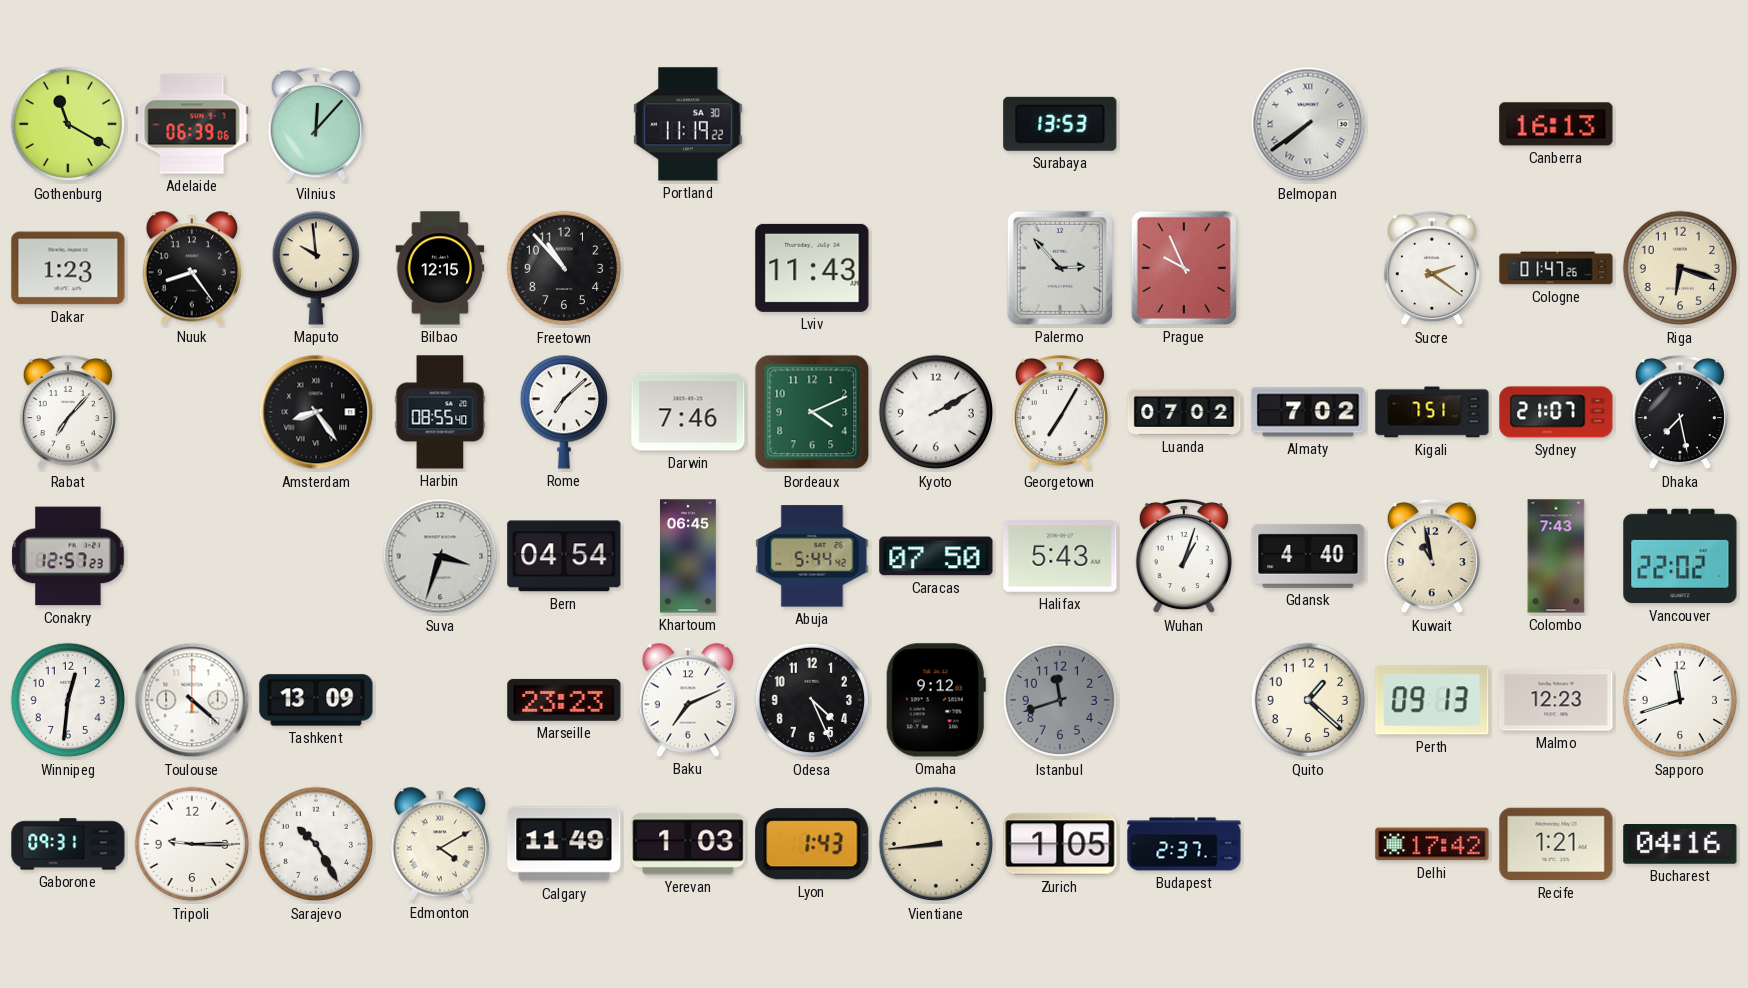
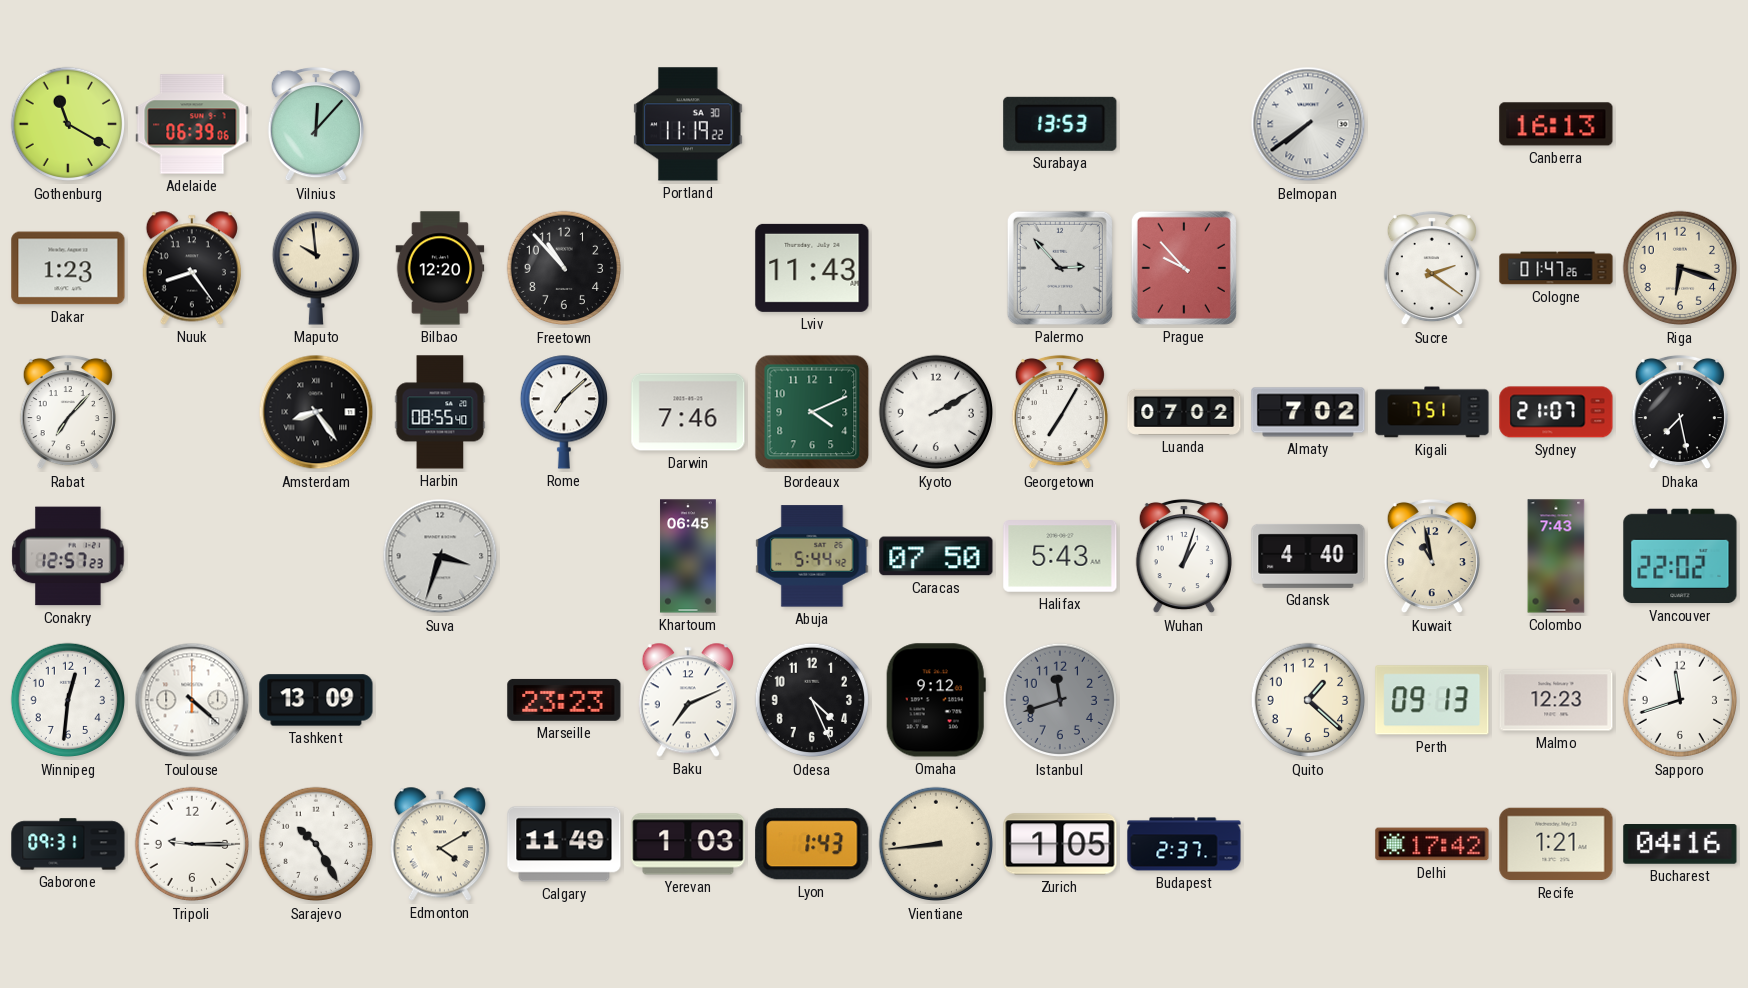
Bilbao: 12:15 -> 12:20 (440, 268)
Prague: 9:56 -> 9:53 (1184, 268)
Bern: 04:54 -> none (564, 556)
